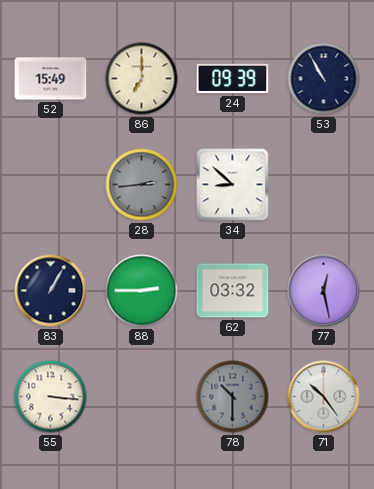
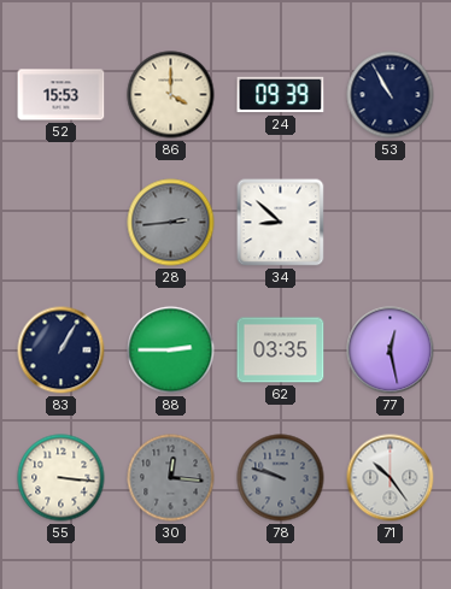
52: 15:49 -> 15:53 (61, 95)
86: 7:00 -> 4:00 (171, 95)
62: 03:32 -> 03:35 (281, 351)
30: none -> 12:16 (171, 478)
78: 10:30 -> 9:48 (281, 478)
